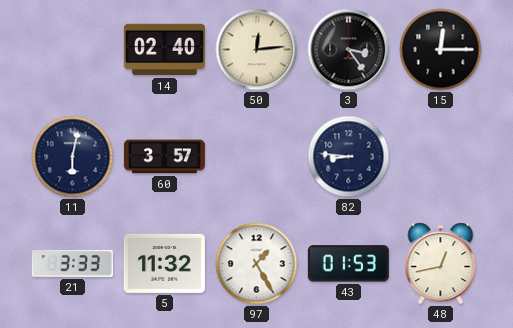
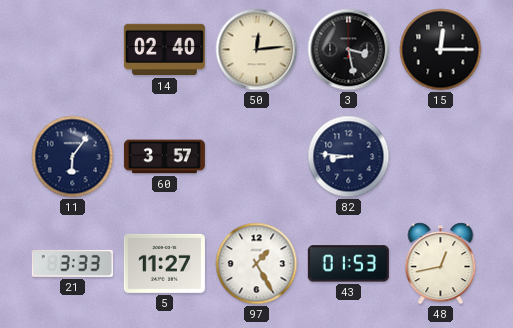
3: 3:24 -> 3:28 (349, 50)
11: 6:02 -> 6:06 (73, 157)
5: 11:32 -> 11:27 (164, 263)
